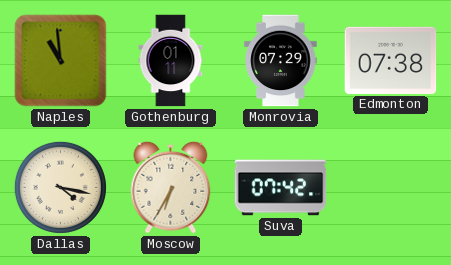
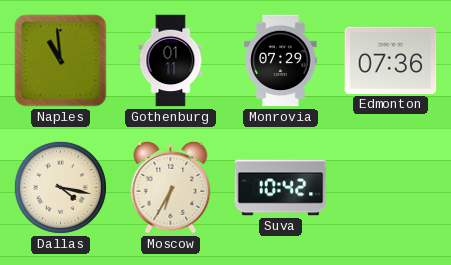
Edmonton: 07:38 -> 07:36 (391, 60)
Suva: 07:42 -> 10:42 (281, 188)
